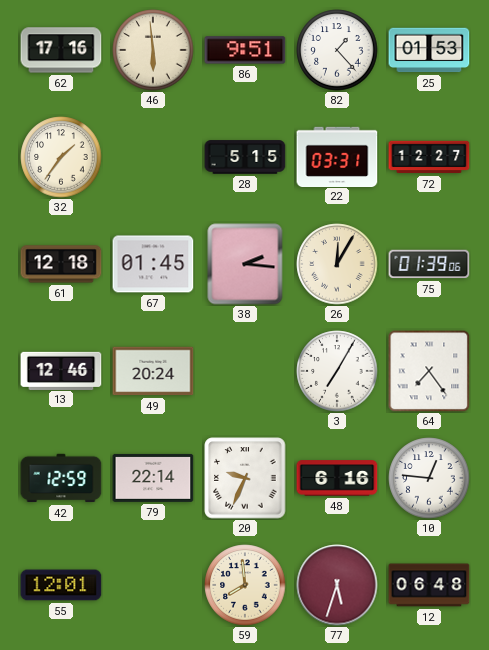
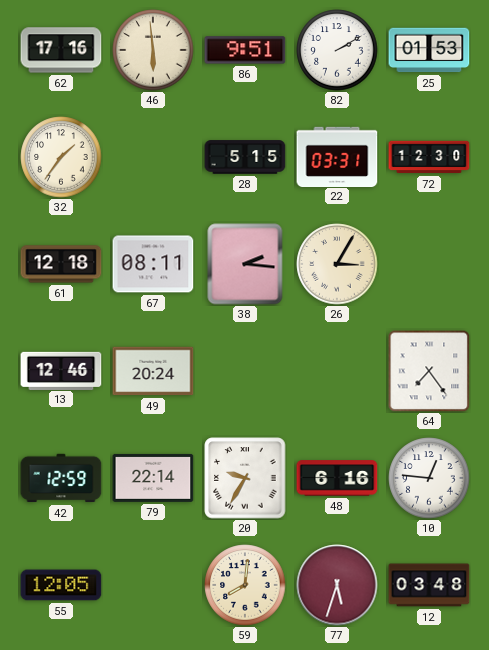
82: 1:23 -> 2:10 (337, 50)
72: 12:27 -> 12:30 (429, 157)
67: 01:45 -> 08:11 (153, 264)
26: 12:05 -> 3:05 (337, 264)
75: 01:39 -> none (429, 264)
3: 7:05 -> none (337, 371)
20: 9:34 -> 9:35 (245, 478)
55: 12:01 -> 12:05 (61, 585)
59: 7:59 -> 8:01 (245, 585)
12: 06:48 -> 03:48 (429, 585)
